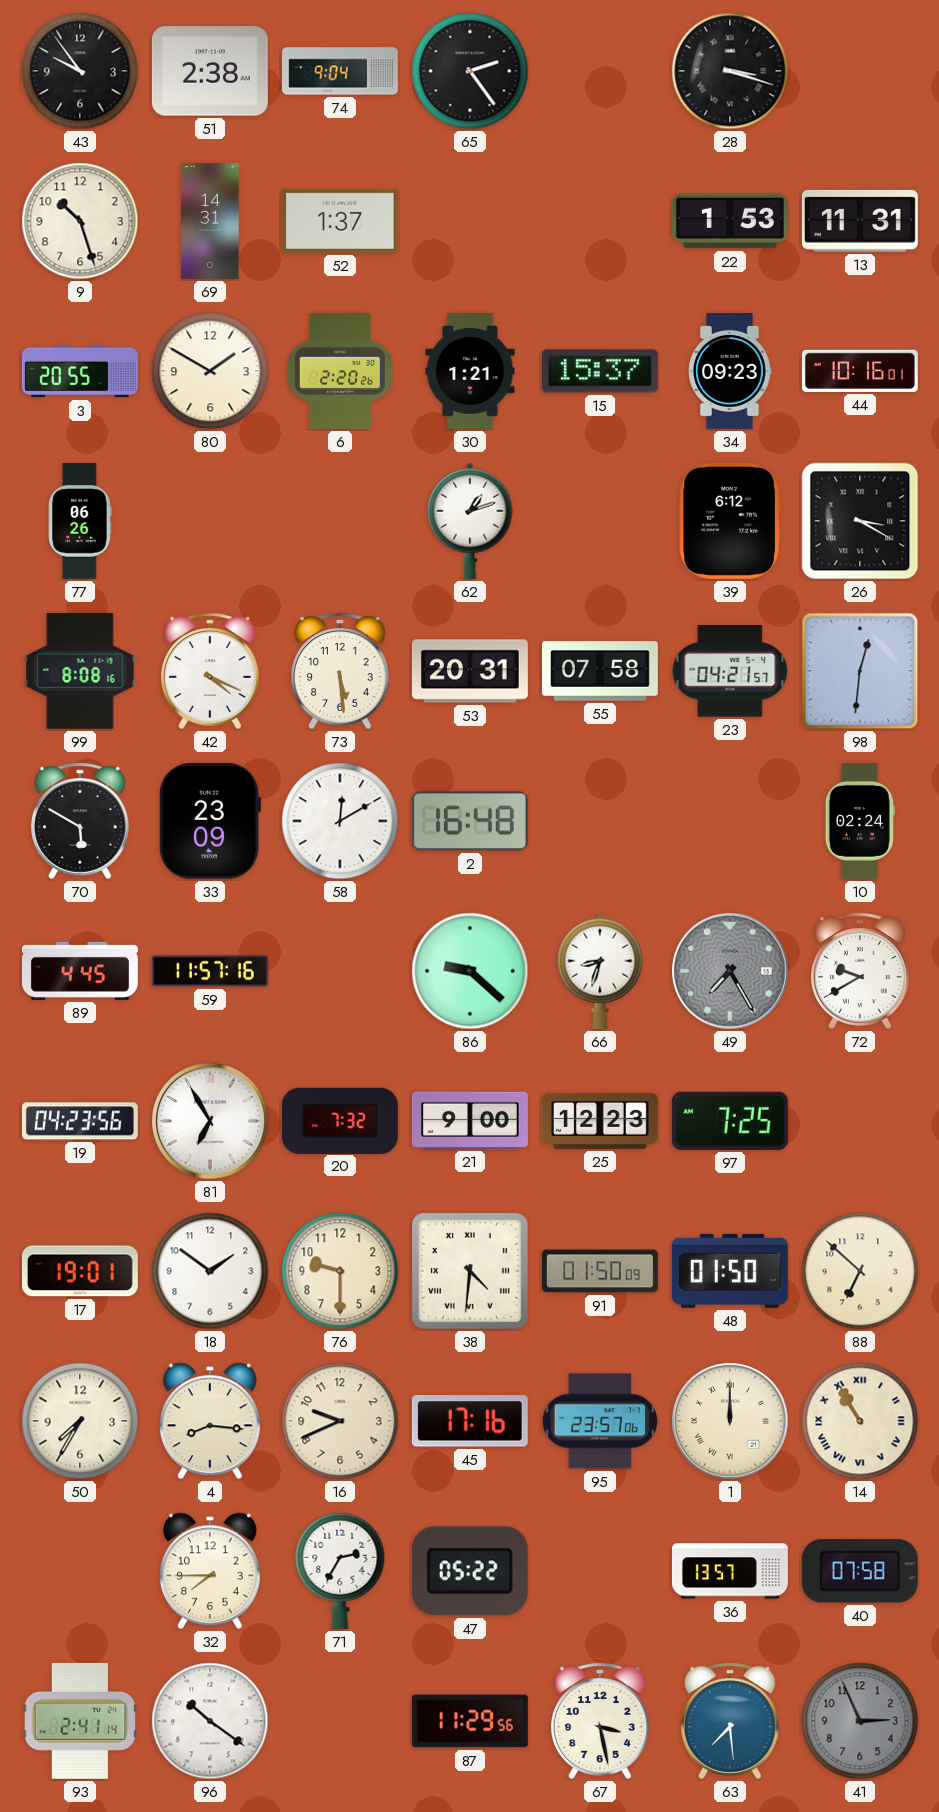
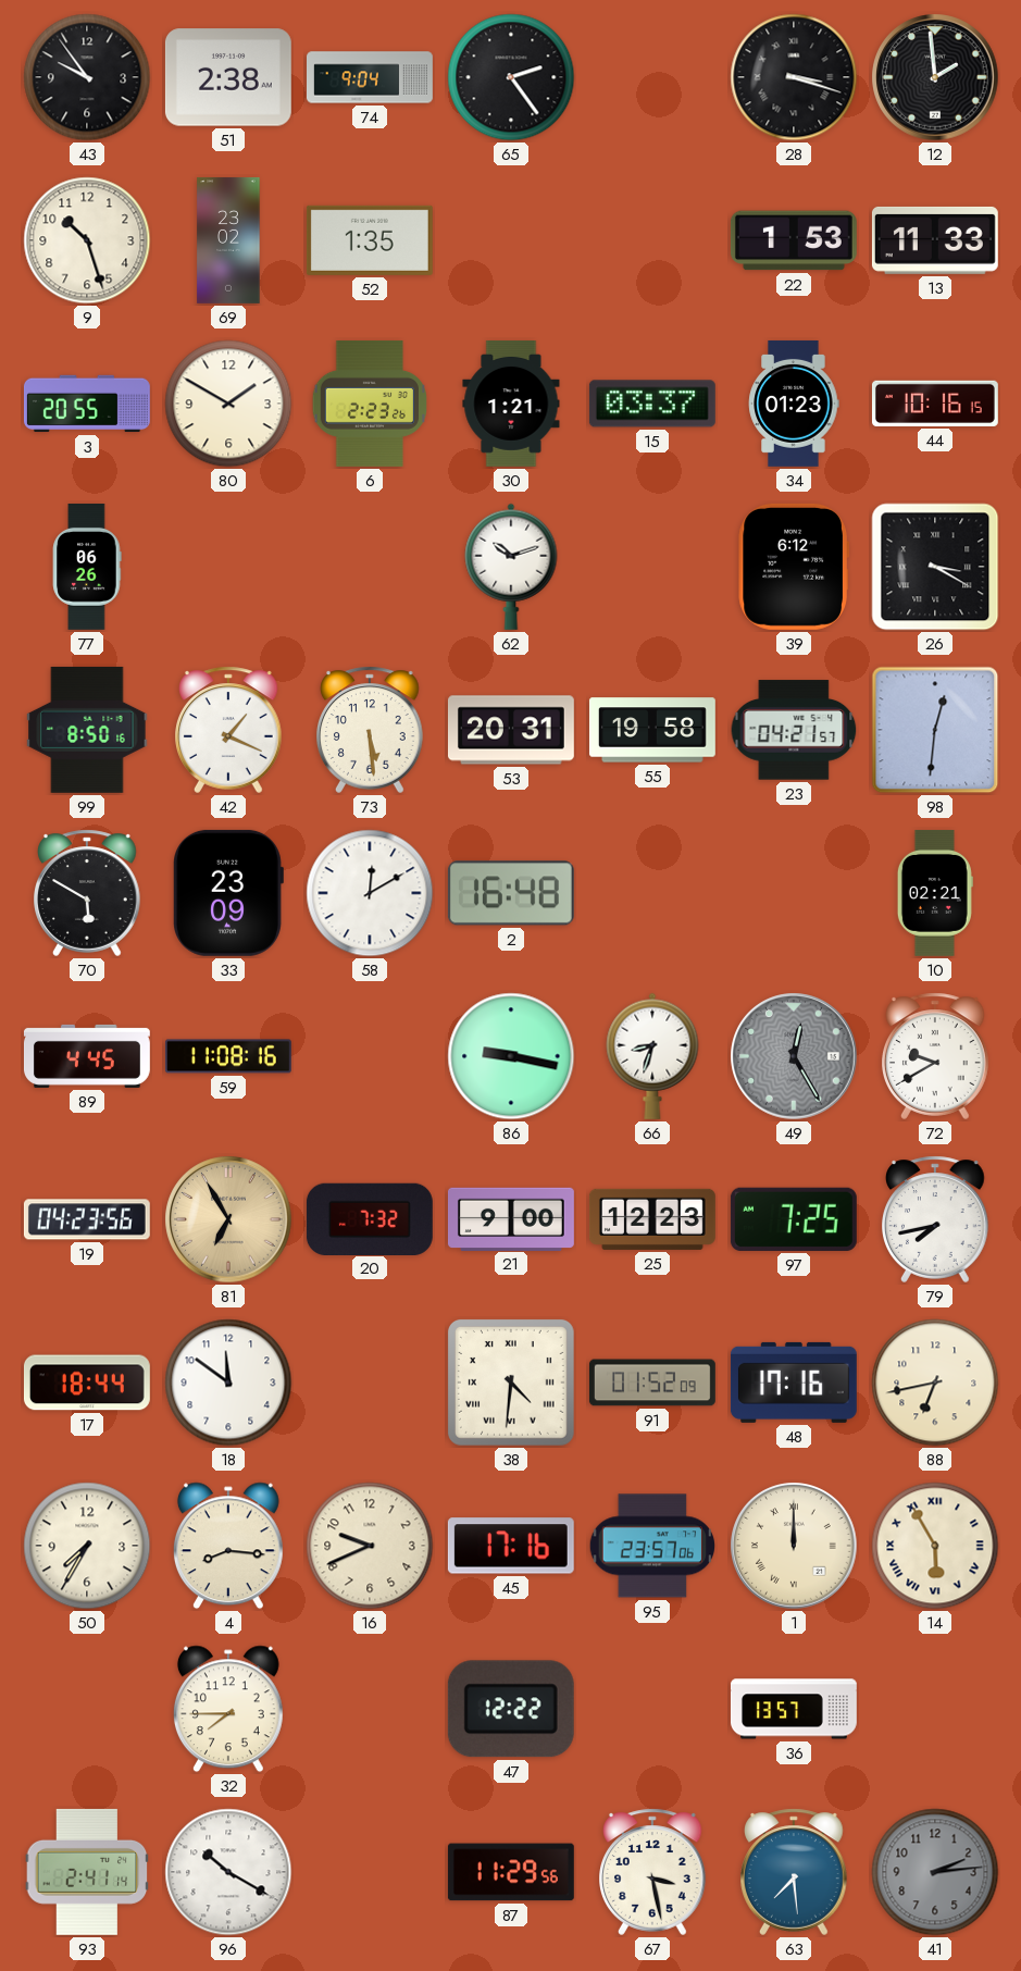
12: none -> 1:59 (935, 77)
69: 14:31 -> 23:02 (228, 240)
52: 1:37 -> 1:35 (370, 240)
13: 11:31 -> 11:33 (935, 240)
6: 2:20 -> 2:23 (369, 404)
15: 15:37 -> 03:37 (652, 404)
34: 09:23 -> 01:23 (794, 404)
44: 10:16:01 -> 10:16:15 (935, 404)
62: 1:12 -> 10:12 (511, 567)
99: 8:08 -> 8:50 (87, 730)
42: 4:19 -> 1:19 (229, 730)
55: 07:58 -> 19:58 (652, 730)
10: 02:24 -> 02:21 (935, 893)
59: 11:57 -> 11:08 (228, 1056)
86: 9:22 -> 9:17 (511, 1056)
49: 7:25 -> 12:25 (794, 1056)
81 dial: white -> champagne (228, 1219)
79: none -> 7:43 (936, 1219)
17: 19:01 -> 18:44 (87, 1383)
18: 1:51 -> 11:51 (228, 1383)
76: 9:30 -> none (340, 1271)
91: 01:50 -> 01:52 (652, 1383)
48: 01:50 -> 17:16 (794, 1383)
88: 6:52 -> 6:43 (935, 1383)
14: 10:55 -> 5:55 (935, 1546)
71: 2:35 -> none (340, 1571)
47: 05:22 -> 12:22 (511, 1709)
40: 07:58 -> none (860, 1571)
96: 10:21 -> 10:20 (228, 1872)
41: 2:56 -> 2:14 (935, 1872)
